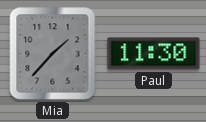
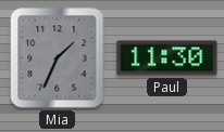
Mia: 1:37 -> 1:34 (58, 58)
